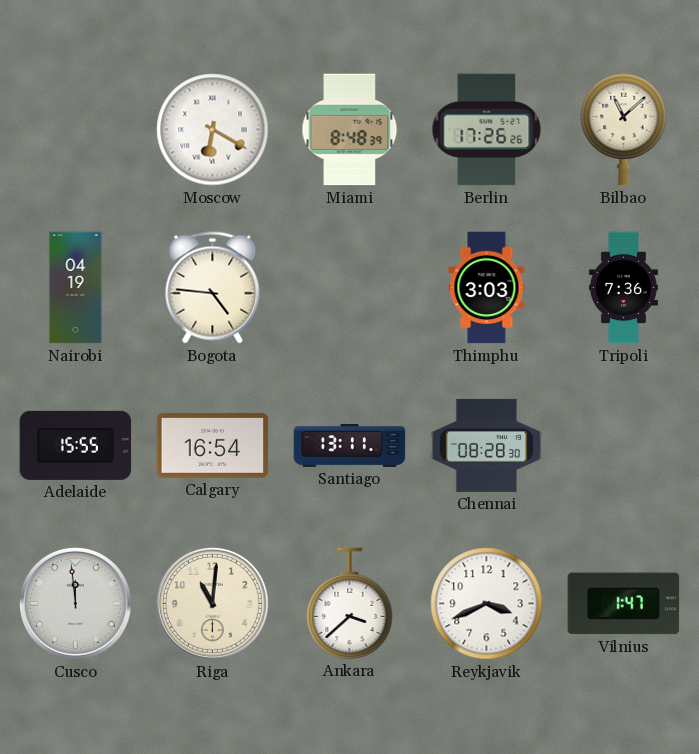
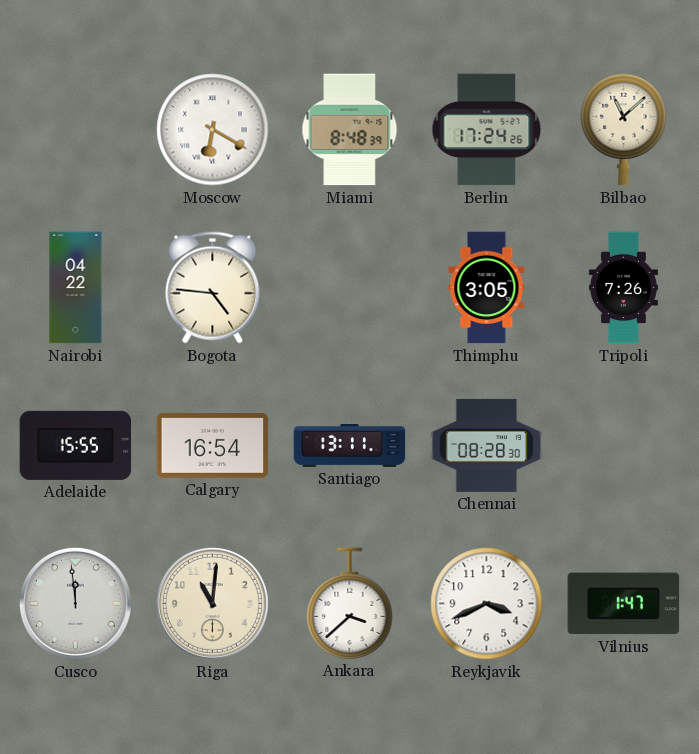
Berlin: 17:26 -> 17:24 (487, 130)
Nairobi: 04:19 -> 04:22 (76, 288)
Thimphu: 3:03 -> 3:05 (487, 288)
Tripoli: 7:36 -> 7:26 (623, 288)
